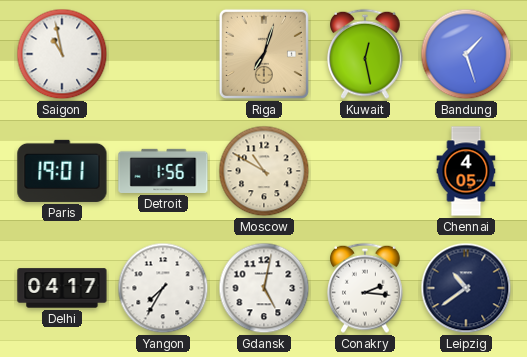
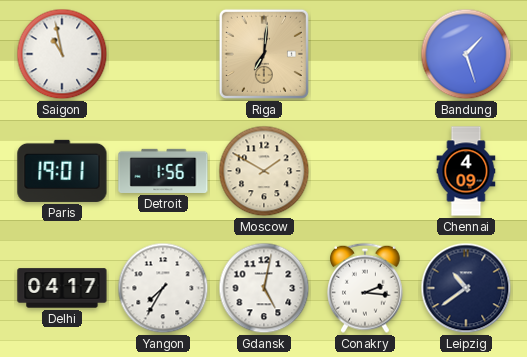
Riga: 7:03 -> 7:01 (264, 54)
Kuwait: 12:28 -> none (366, 54)
Moscow: 10:50 -> 1:50 (264, 171)
Chennai: 4:05 -> 4:09 (466, 171)
